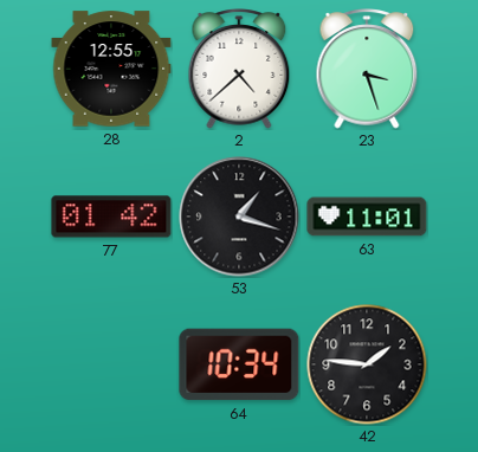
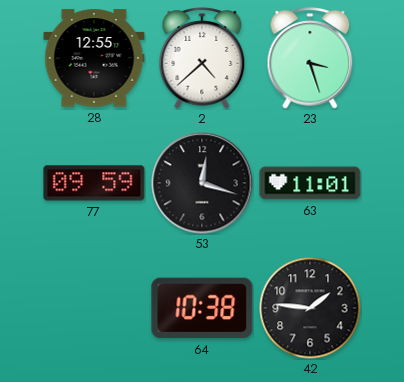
77: 01:42 -> 09:59 (94, 183)
53: 1:18 -> 12:18 (202, 183)
64: 10:34 -> 10:38 (202, 308)
